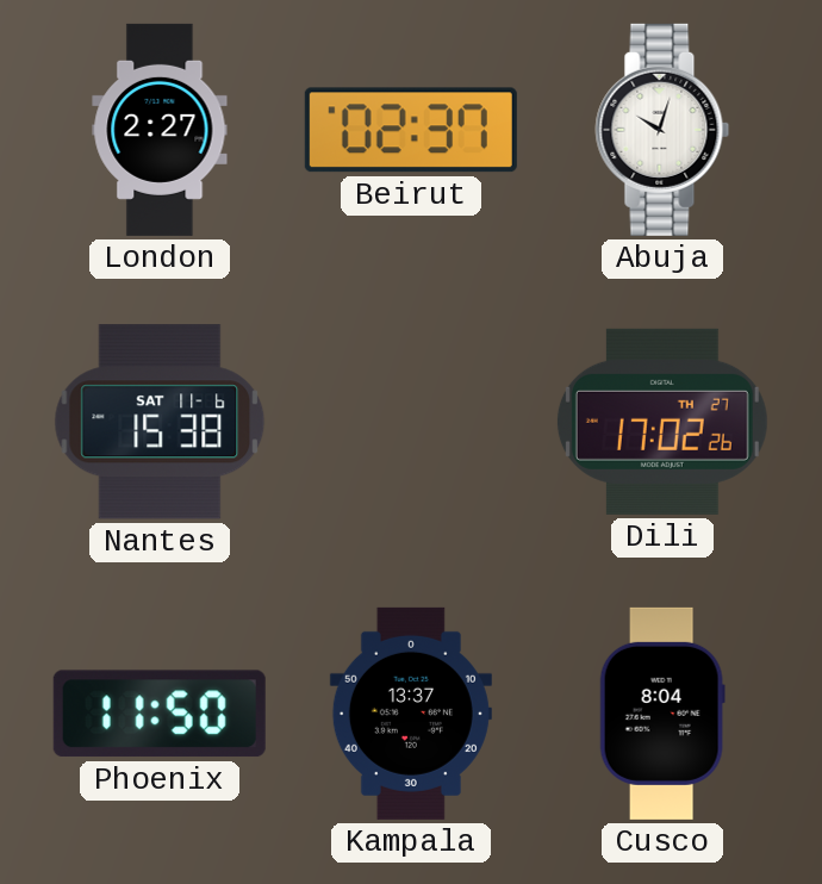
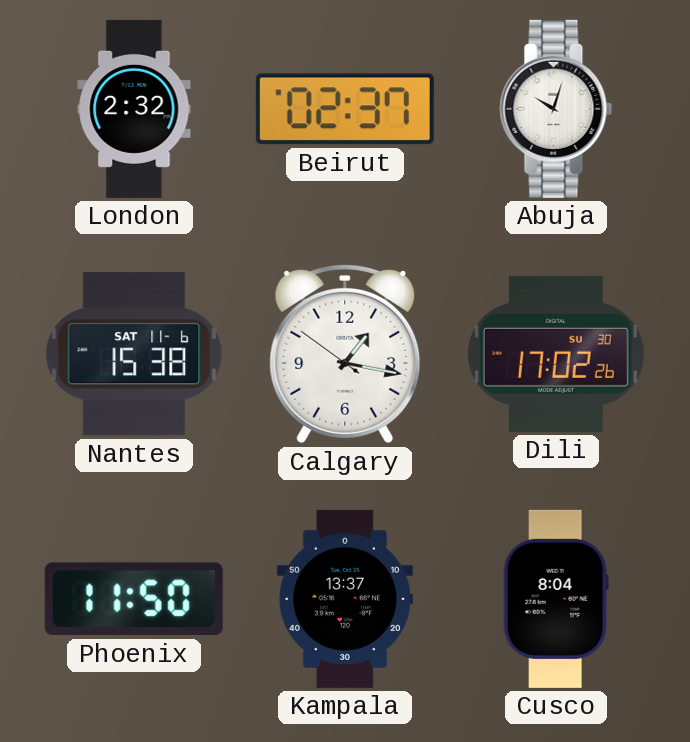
London: 2:27 -> 2:32 (134, 109)
Calgary: none -> 1:16 (345, 354)
Dili date: TH 27 -> SU 30 (556, 354)
